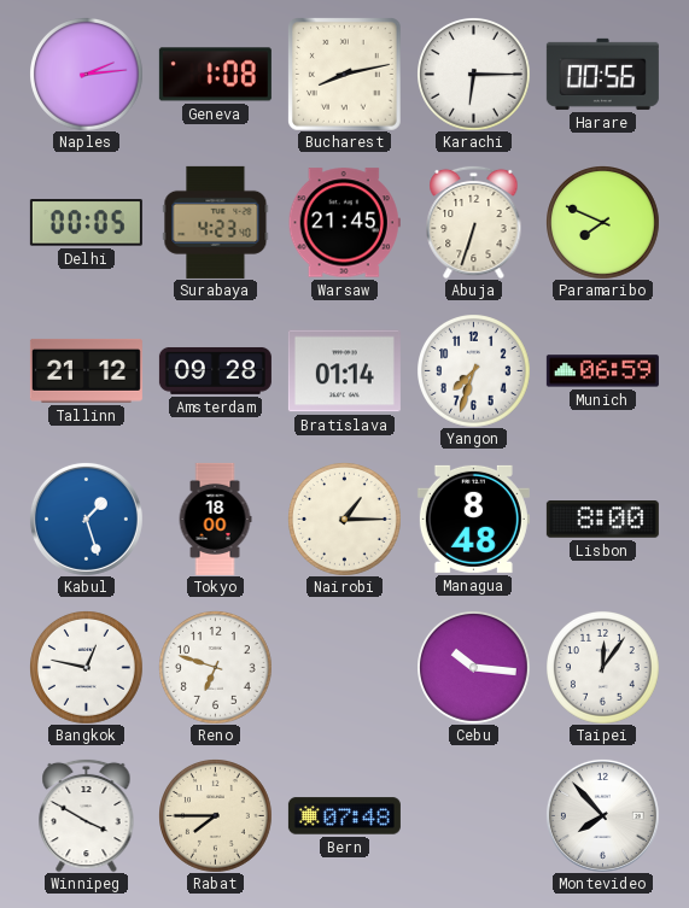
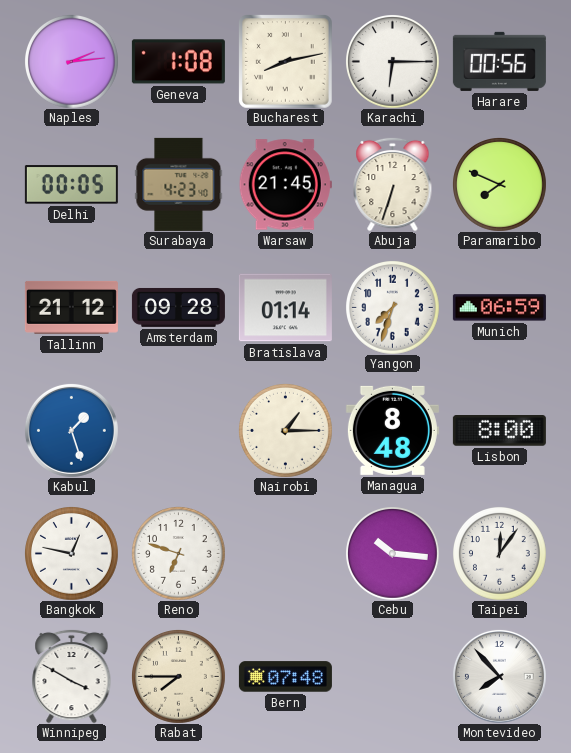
Tokyo: 18:00 -> none (215, 519)
